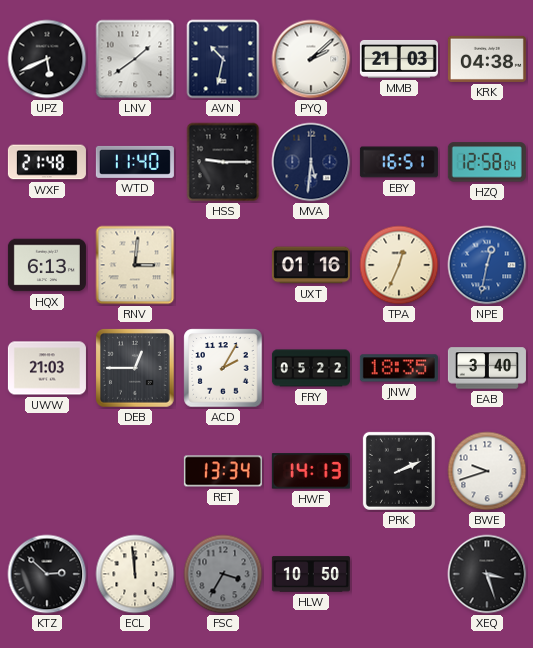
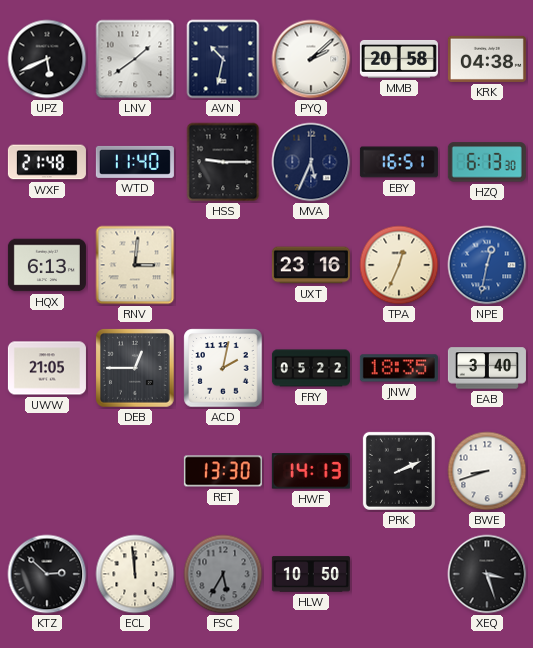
MMB: 21:03 -> 20:58 (399, 59)
MVA: 5:31 -> 5:34 (311, 162)
HZQ: 12:58 -> 6:13 (487, 162)
UXT: 01:16 -> 23:16 (311, 265)
UWW: 21:03 -> 21:05 (47, 368)
ACD: 2:05 -> 2:02 (223, 368)
RET: 13:34 -> 13:30 (223, 471)
BWE: 9:42 -> 8:42 (487, 471)
FSC: 3:35 -> 5:35 (223, 574)
